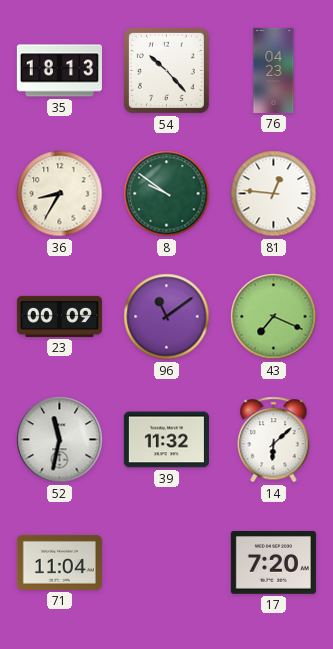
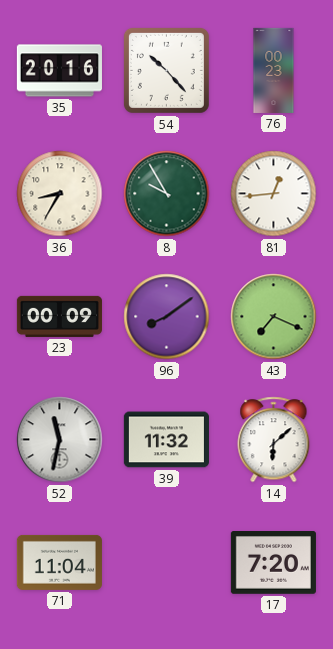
35: 18:13 -> 20:16 (59, 71)
76: 04:23 -> 00:23 (274, 70)
8: 9:51 -> 9:55 (167, 194)
81: 12:46 -> 12:44 (274, 194)
96: 11:09 -> 8:09 (167, 317)
